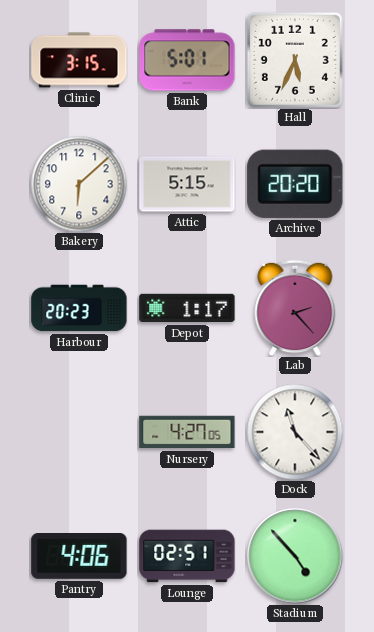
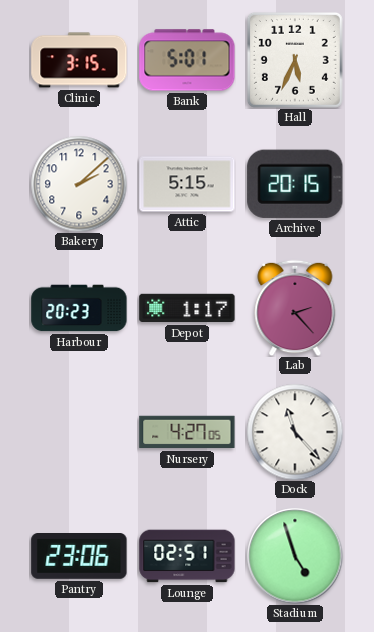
Bakery: 6:08 -> 2:08 (79, 184)
Archive: 20:20 -> 20:15 (295, 184)
Pantry: 4:06 -> 23:06 (79, 557)
Stadium: 4:53 -> 4:57 (295, 556)
